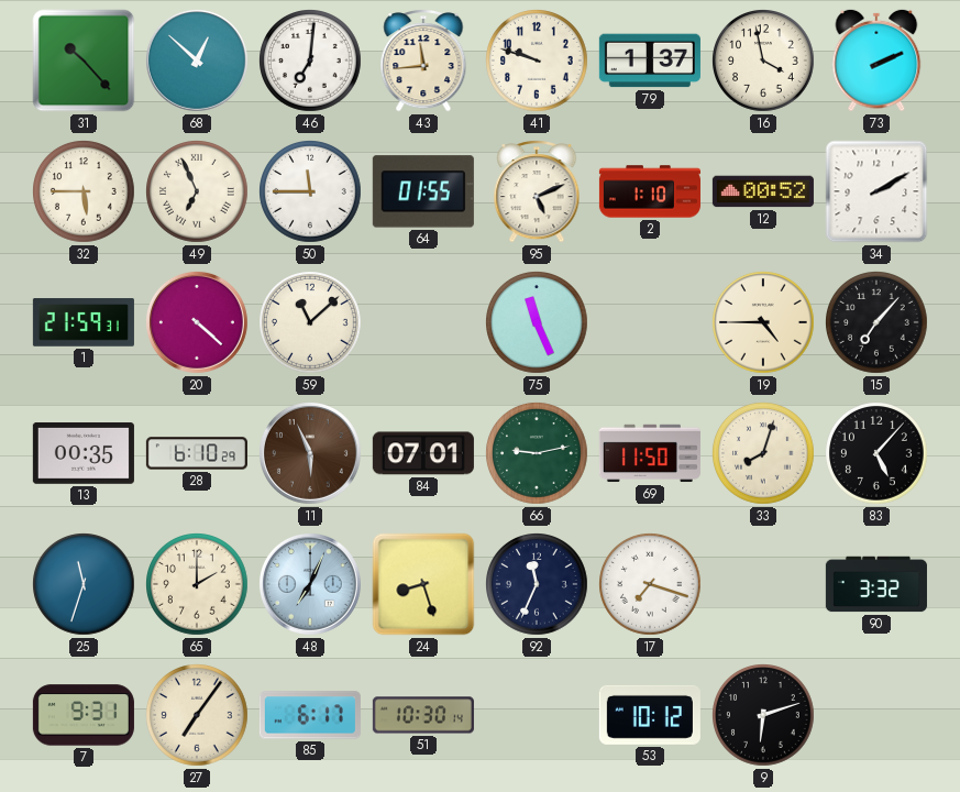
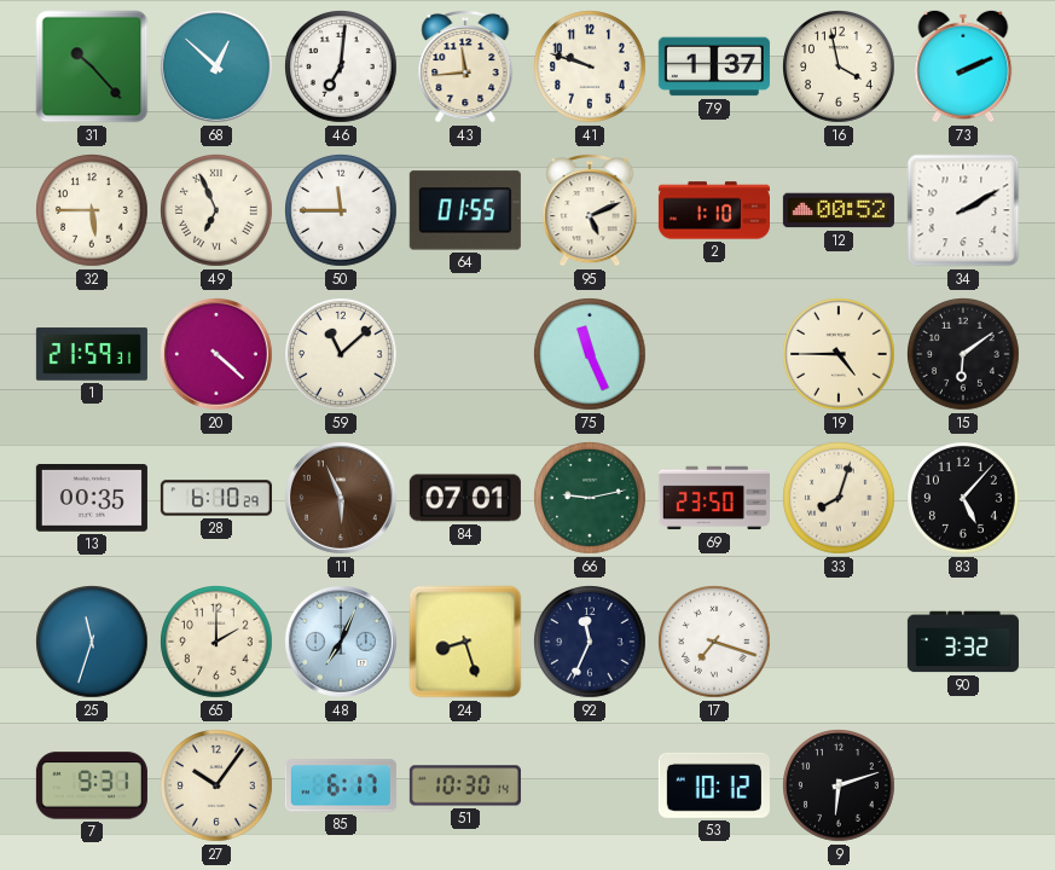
15: 7:07 -> 6:09 (964, 355)
69: 11:50 -> 23:50 (714, 498)
27: 7:06 -> 10:06 (218, 787)
